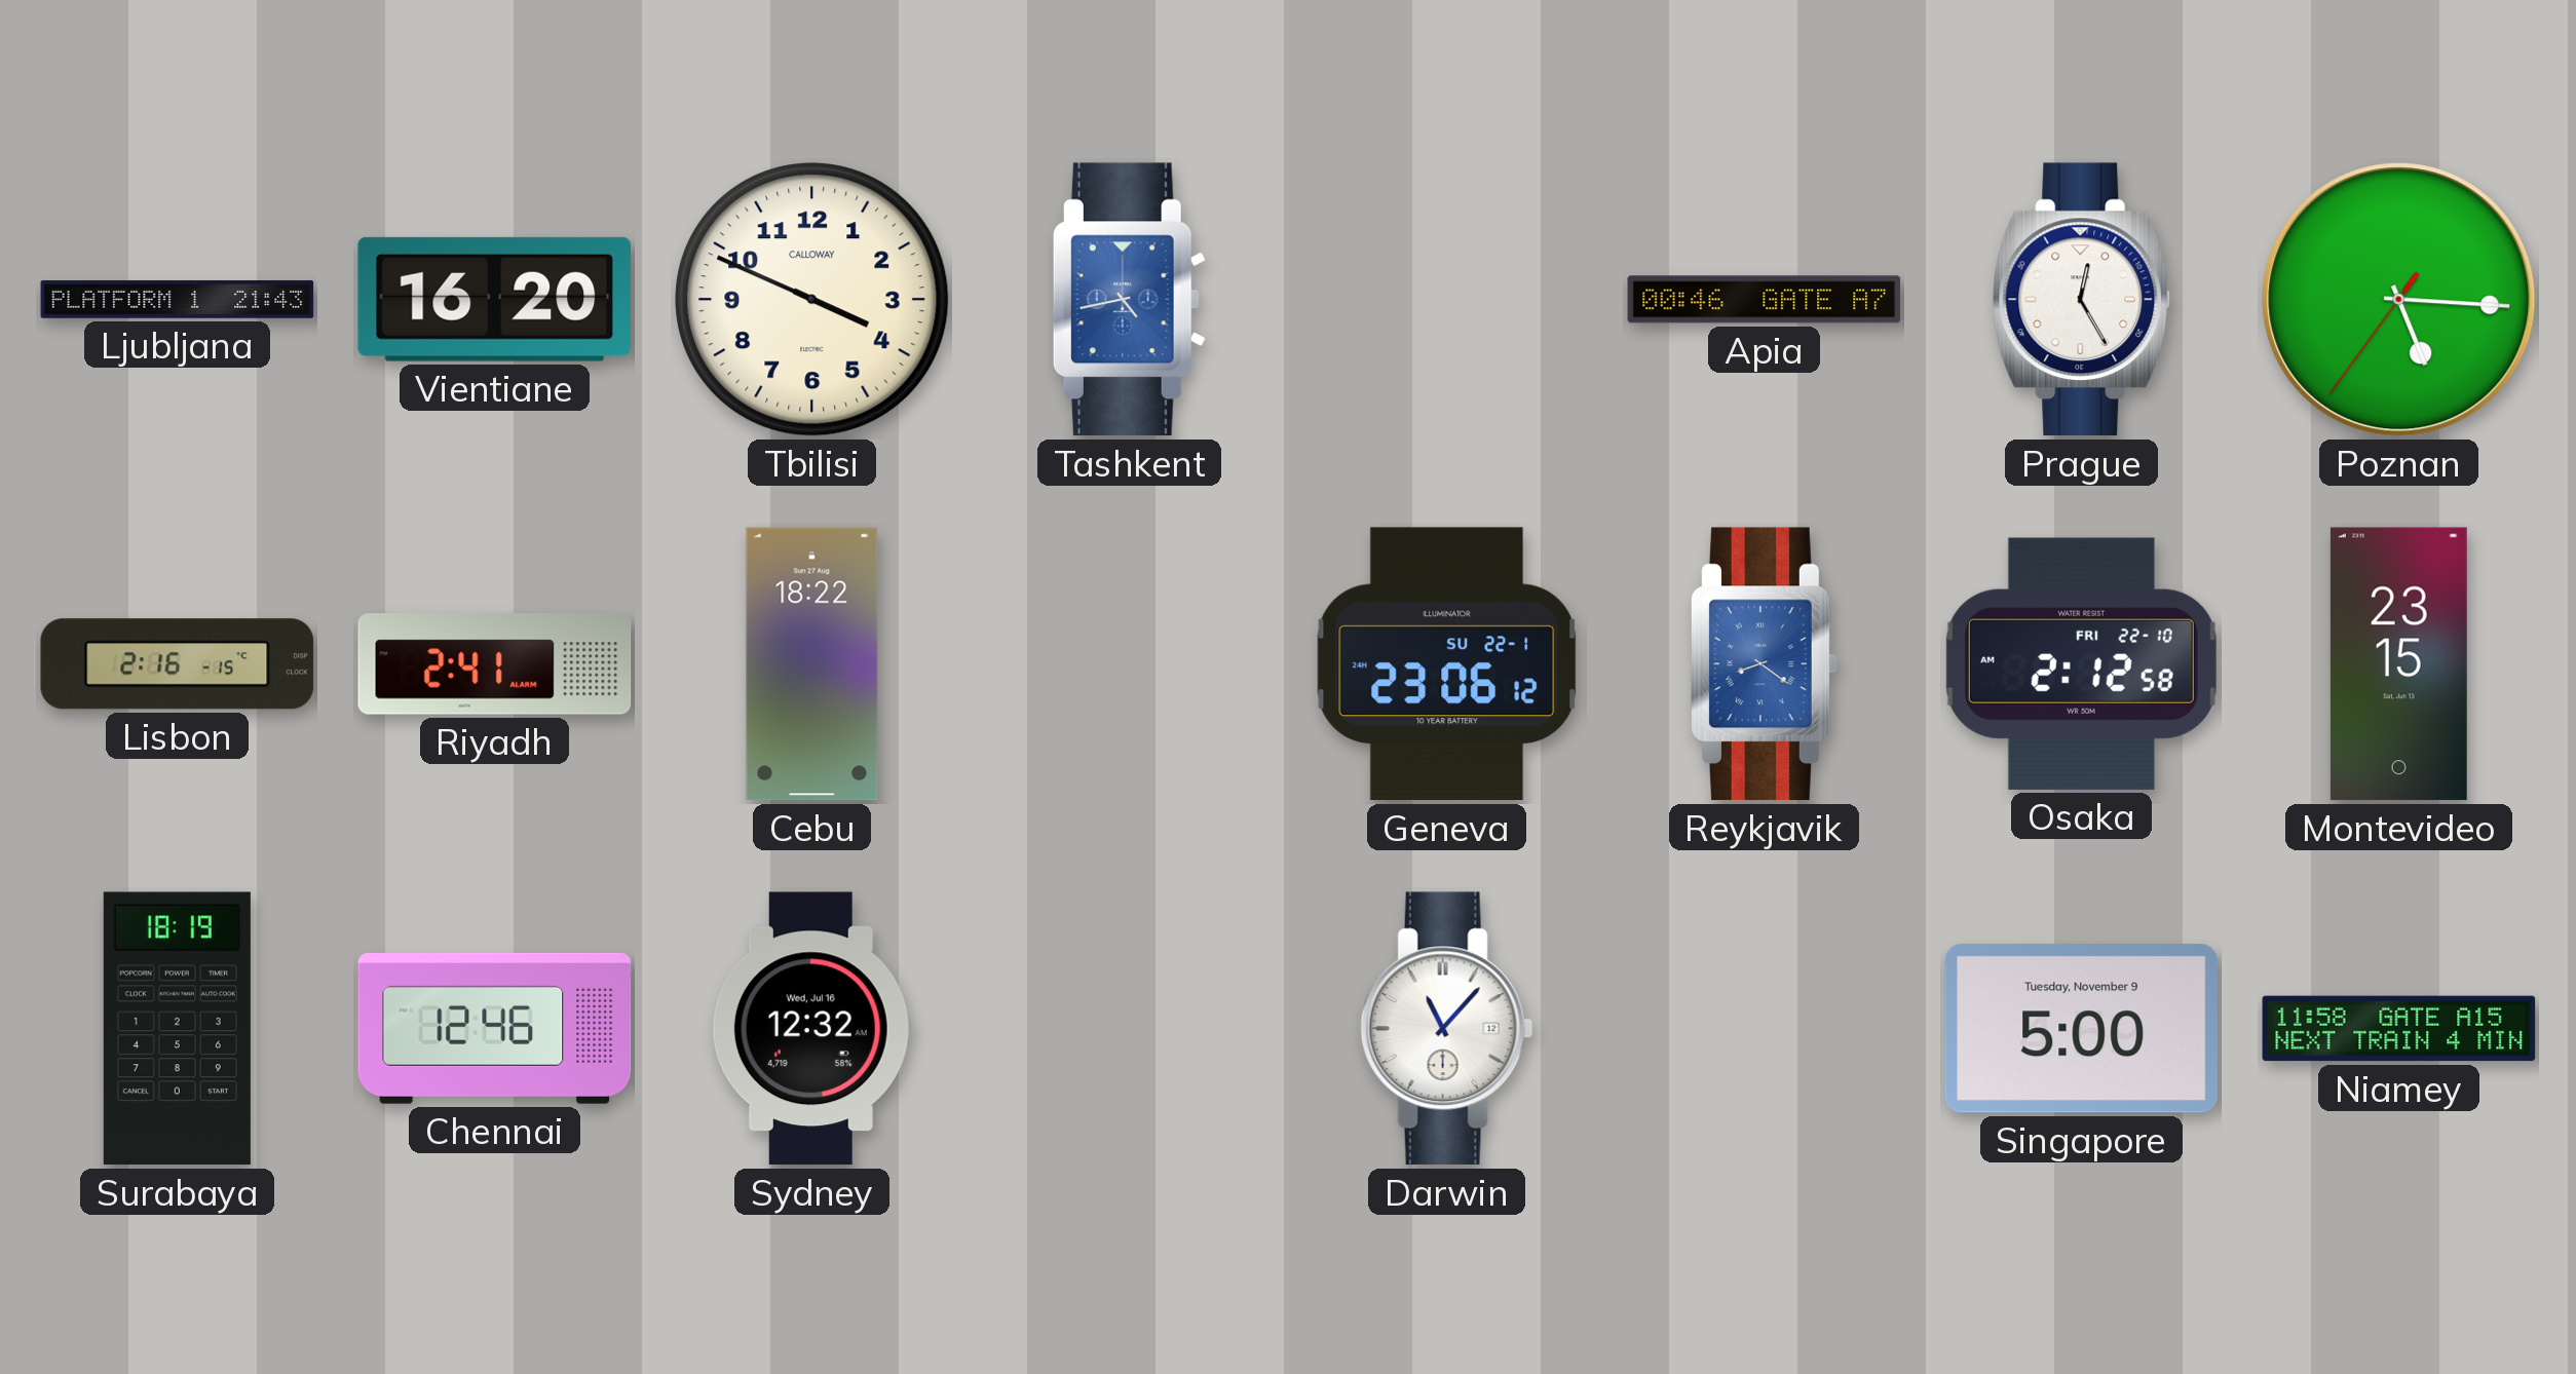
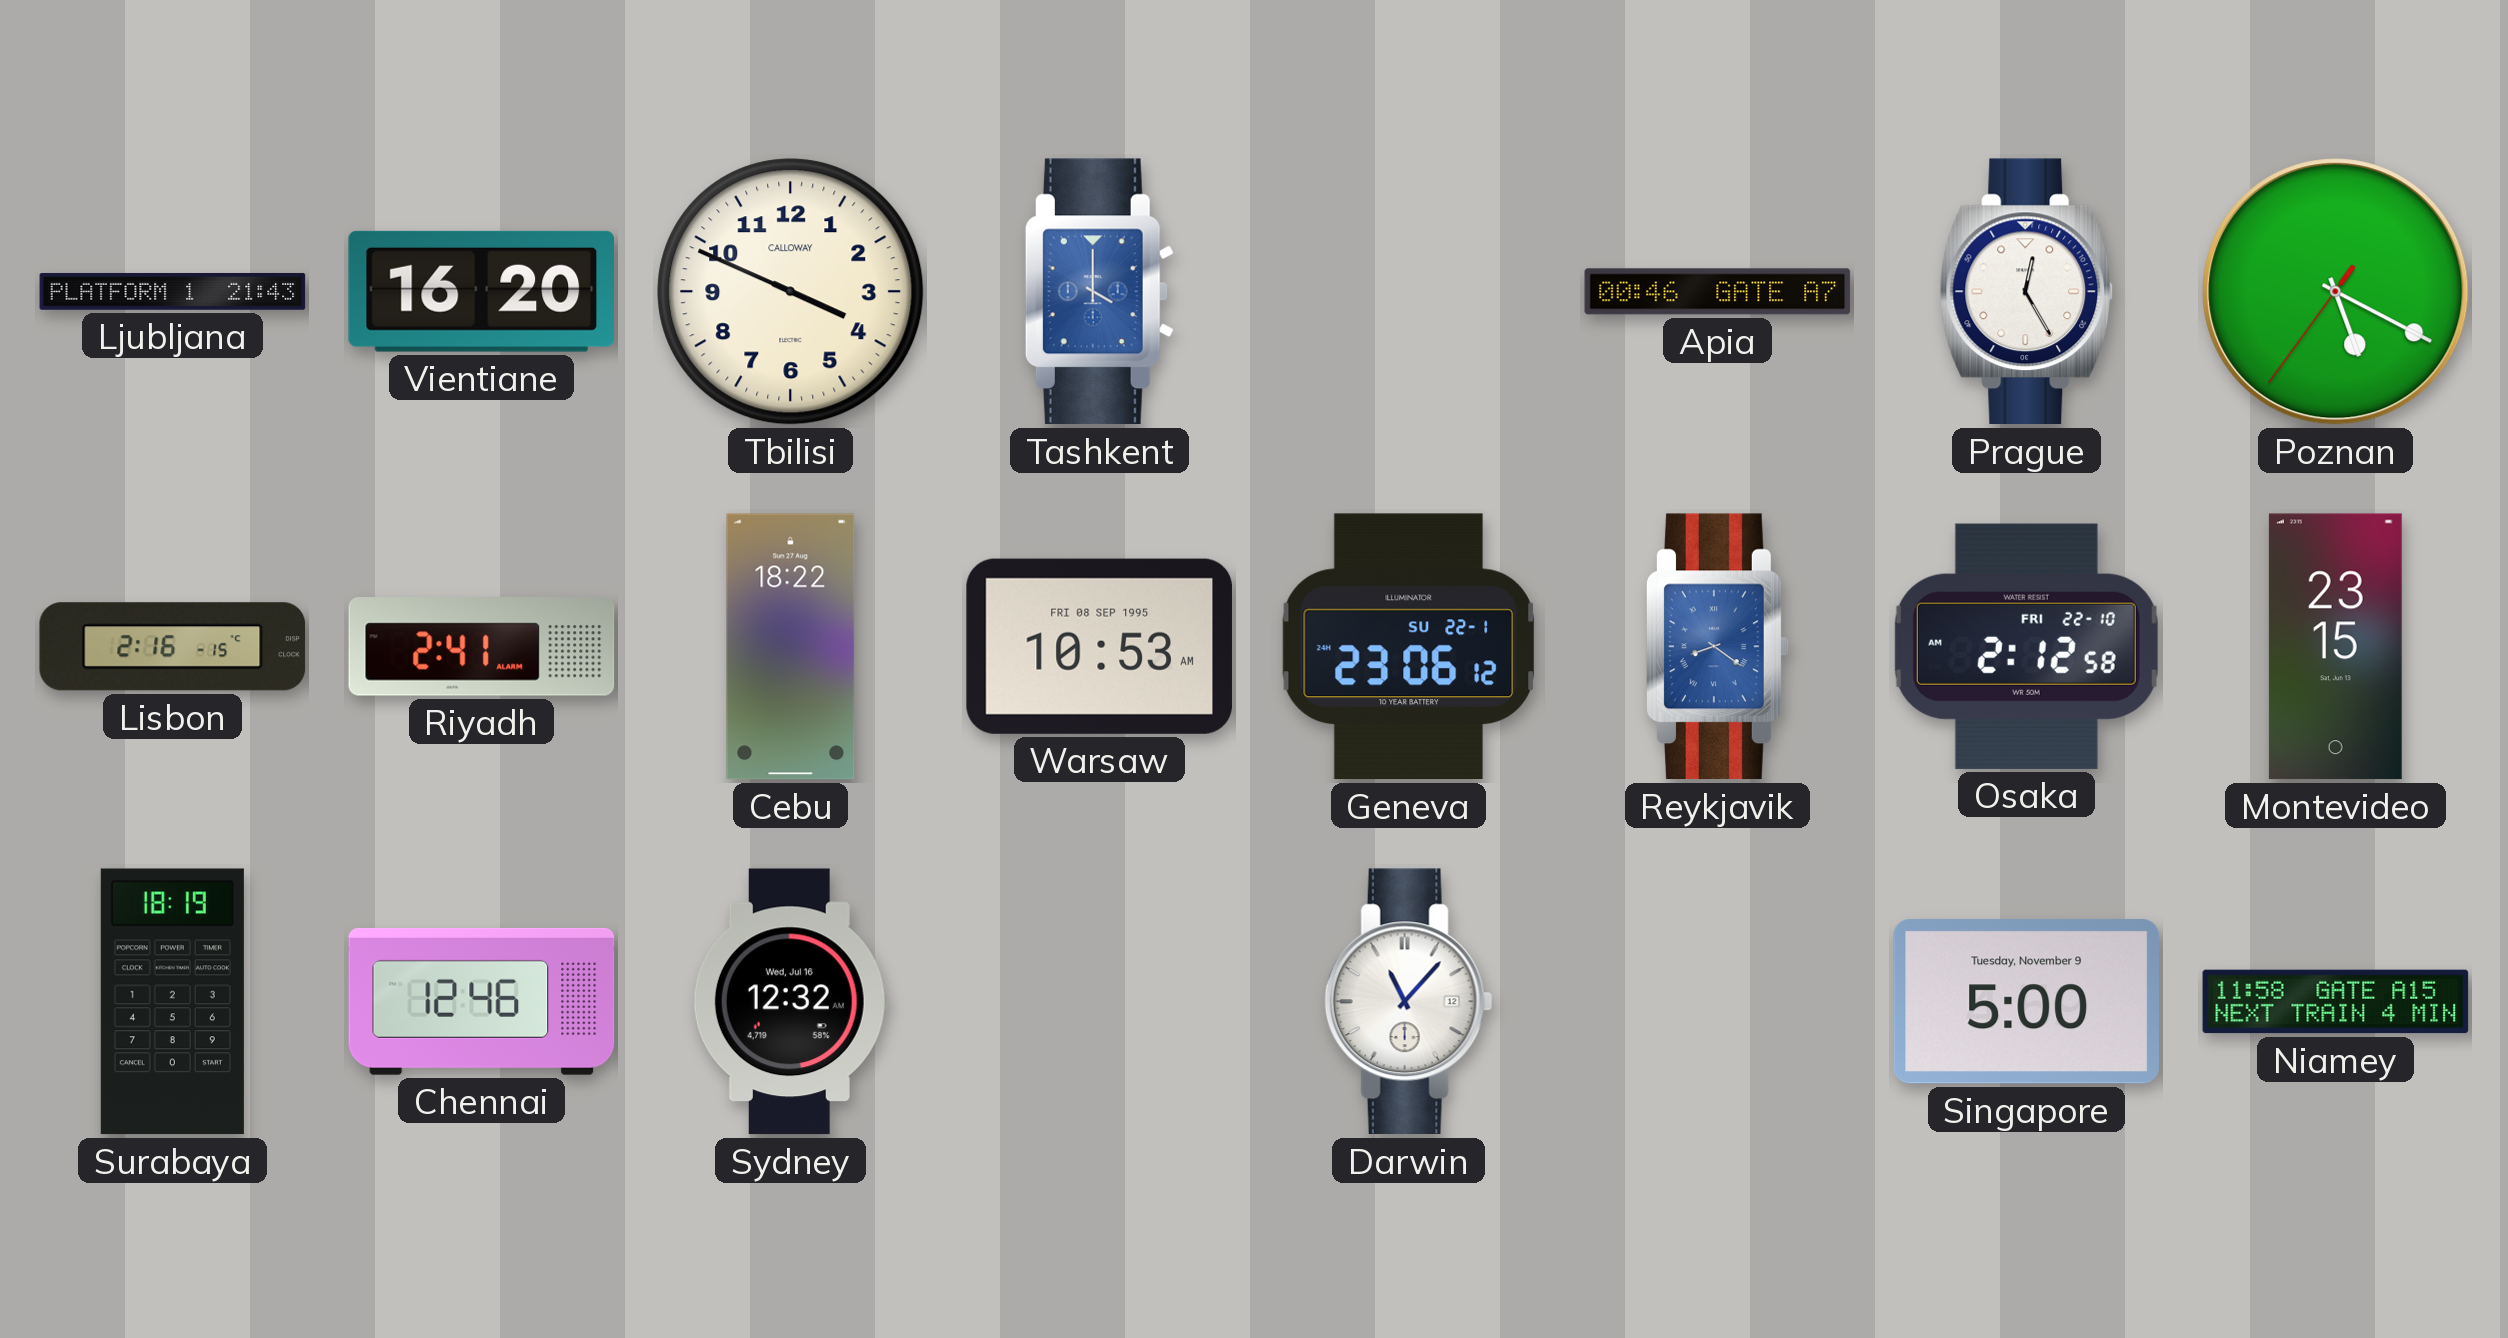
Tashkent: 4:43 -> 4:00 (1099, 292)
Poznan: 5:15 -> 5:19 (2336, 292)
Warsaw: none -> 10:53 (1099, 646)
